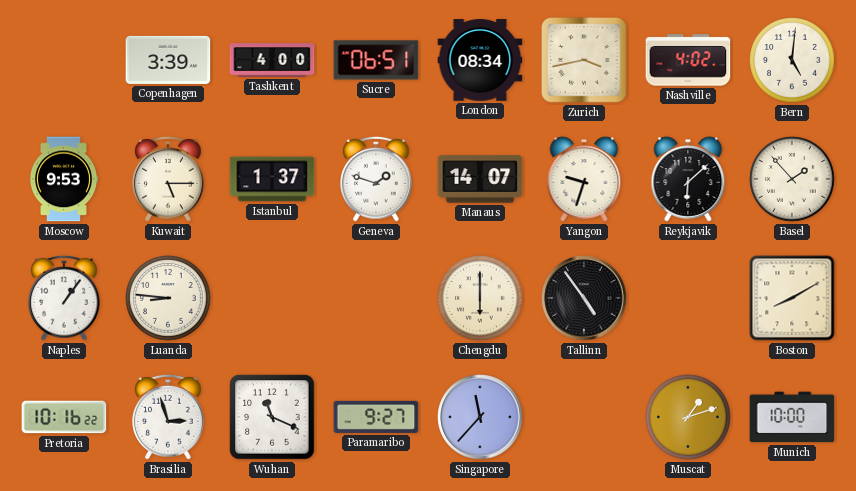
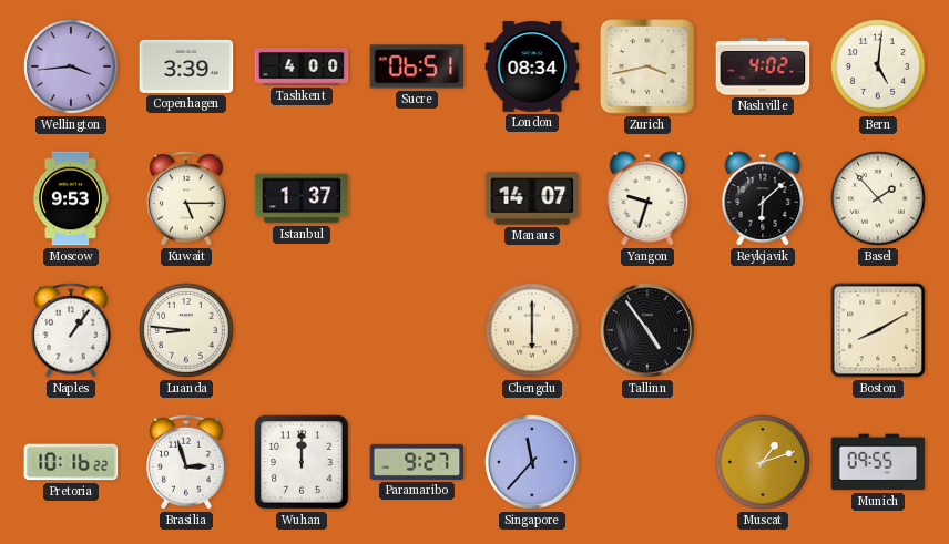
Wellington: none -> 3:44 (71, 66)
Geneva: 1:48 -> none (376, 179)
Wuhan: 11:19 -> 12:00 (302, 462)
Munich: 10:00 -> 09:55 (878, 462)
